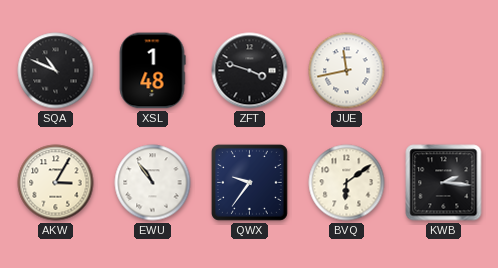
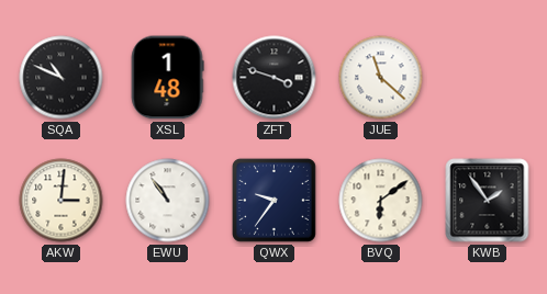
JUE: 11:43 -> 11:22 (381, 78)
AKW: 3:05 -> 3:01 (62, 201)
KWB: 2:16 -> 1:54 (488, 201)
